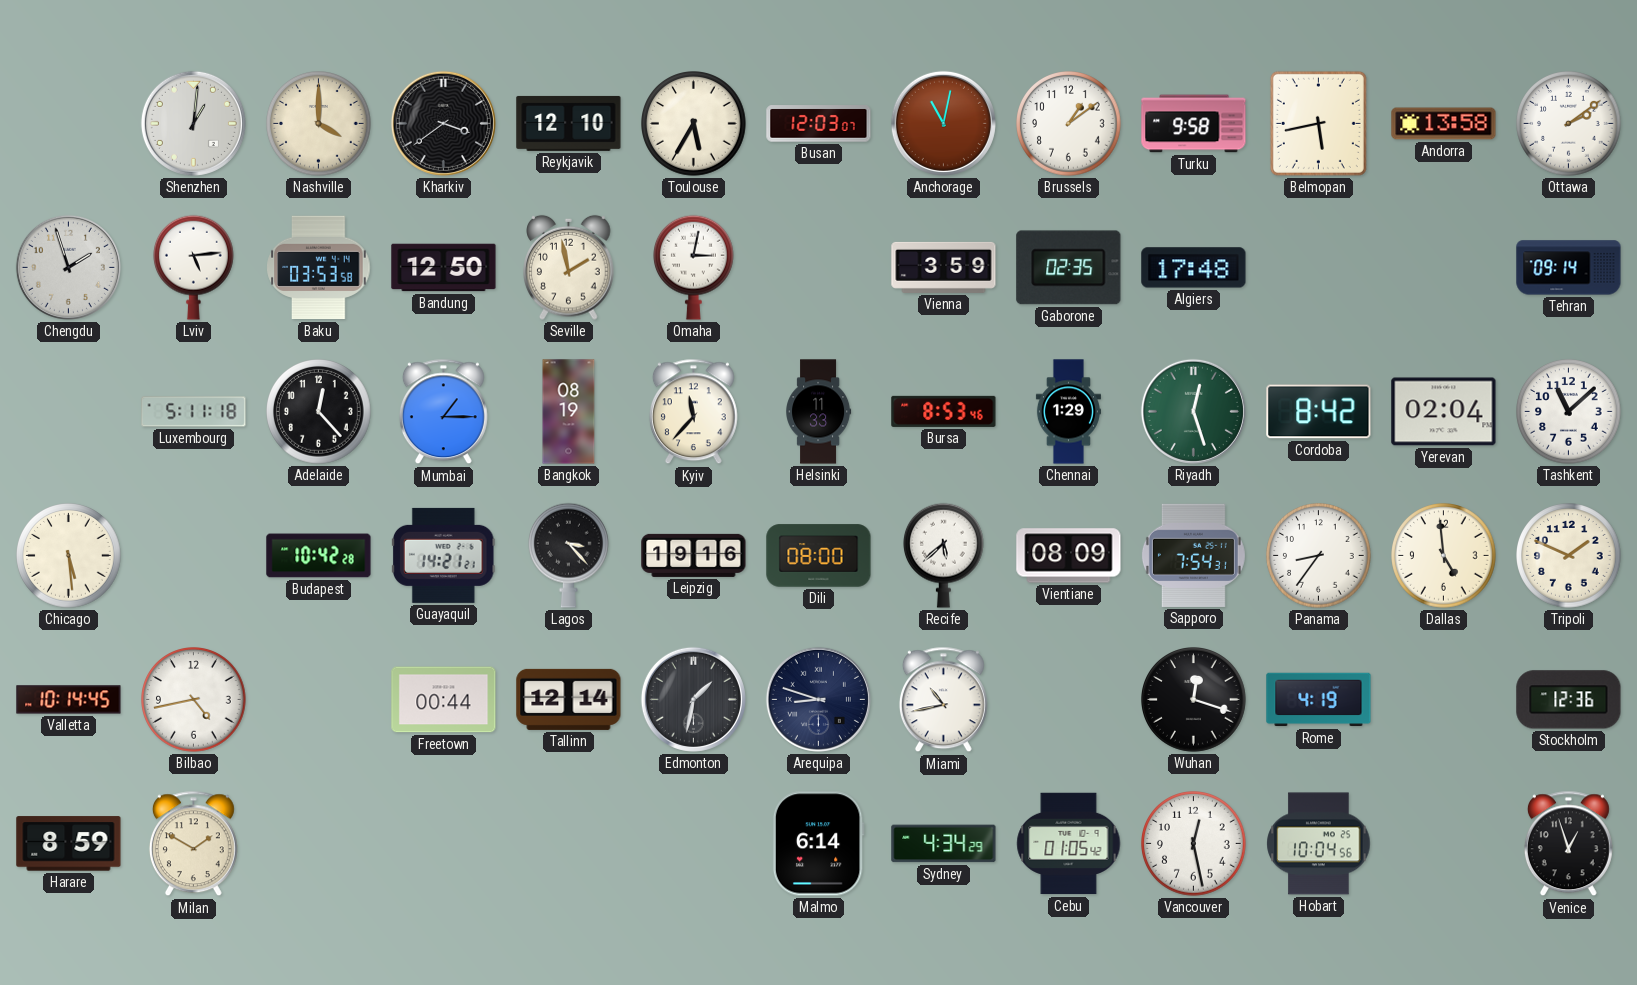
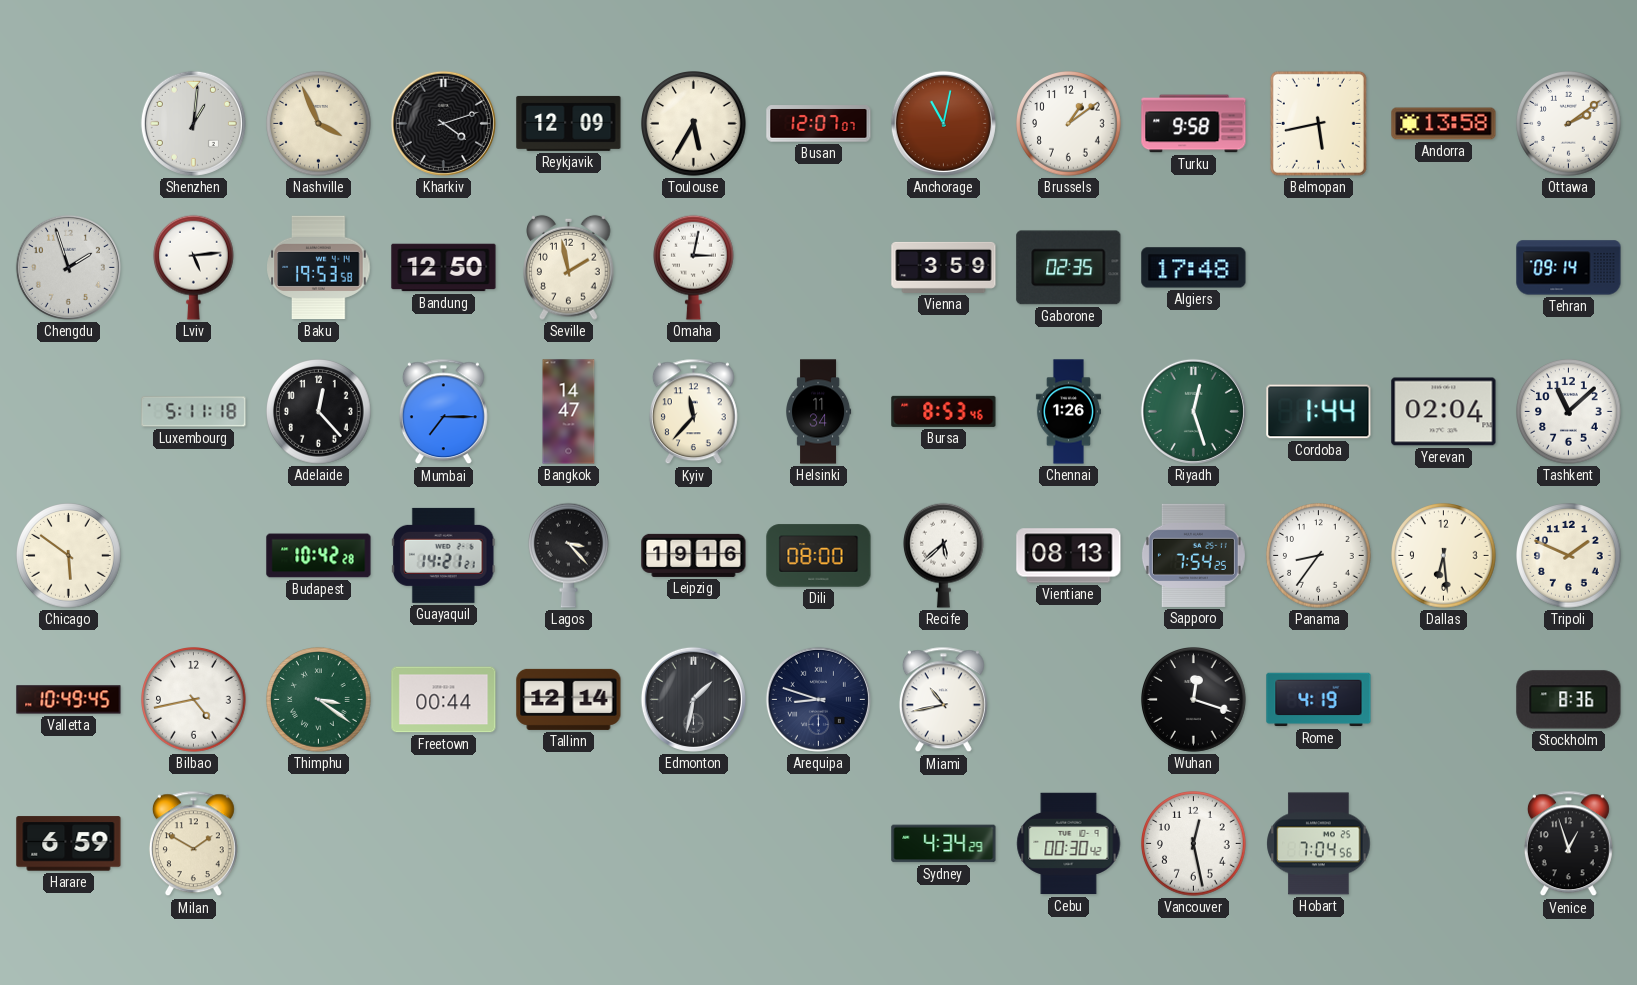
Nashville: 4:00 -> 3:56 (319, 124)
Kharkiv: 3:39 -> 4:12 (443, 123)
Reykjavik: 12:10 -> 12:09 (569, 123)
Busan: 12:03 -> 12:07 (819, 124)
Baku: 03:53 -> 19:53 (319, 268)
Mumbai: 1:15 -> 7:15 (443, 412)
Bangkok: 08:19 -> 14:47 (569, 412)
Helsinki: 11:33 -> 11:34 (819, 412)
Chennai: 1:29 -> 1:26 (1068, 412)
Cordoba: 8:42 -> 1:44 (1319, 412)
Chicago: 5:29 -> 5:51 (69, 556)
Vientiane: 08:09 -> 08:13 (1069, 556)
Sapporo: 7:54:31 -> 7:54:25 (1193, 555)
Dallas: 4:59 -> 6:29 (1444, 556)
Valletta: 10:14 -> 10:49 (69, 700)
Thimphu: none -> 3:21 (319, 700)
Stockholm: 12:36 -> 8:36 (1569, 700)
Harare: 8:59 -> 6:59 (69, 844)
Malmo: 6:14 -> none (818, 844)
Cebu: 01:05 -> 00:30 (1069, 844)
Hobart: 10:04 -> 7:04 (1319, 844)
